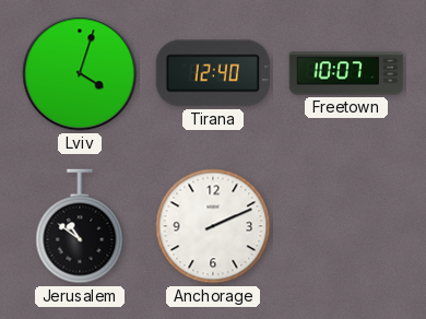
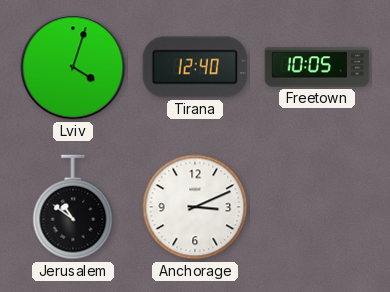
Freetown: 10:07 -> 10:05 (317, 67)
Anchorage: 2:11 -> 3:11 (195, 207)
